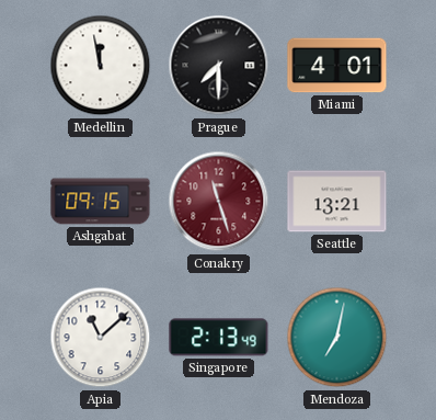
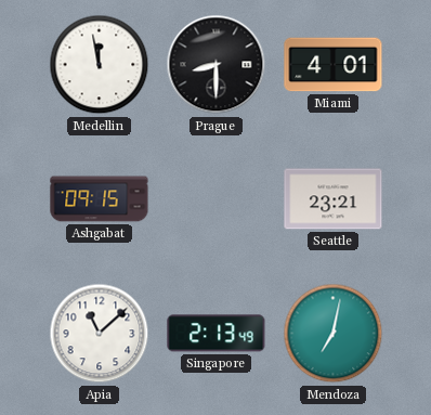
Prague: 7:30 -> 8:30 (217, 65)
Conakry: 11:27 -> none (219, 202)
Seattle: 13:21 -> 23:21 (334, 199)
